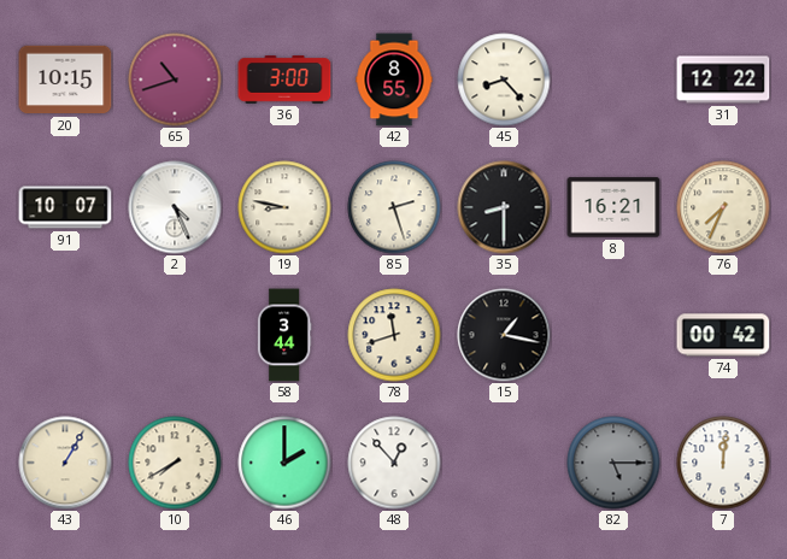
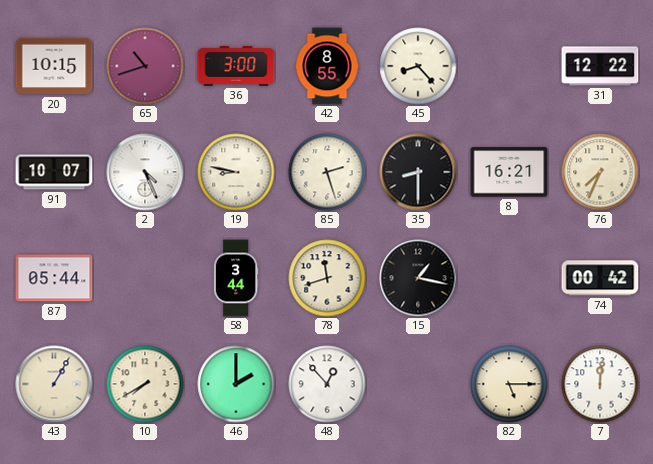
87: none -> 05:44 (54, 278)
82 dial: grey -> cream (509, 384)
